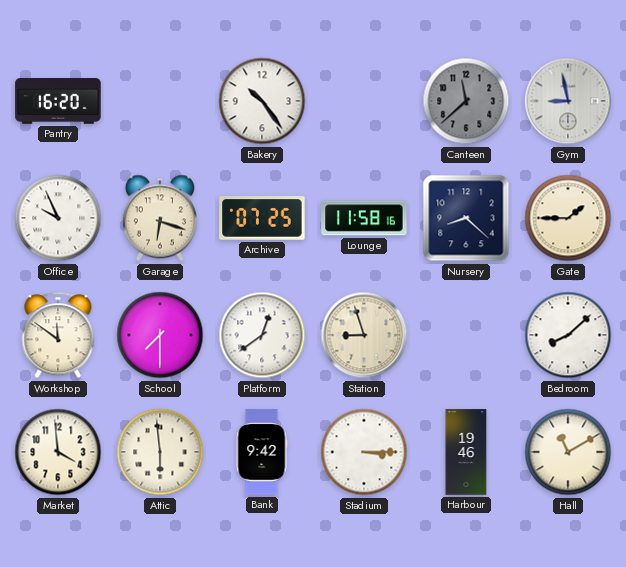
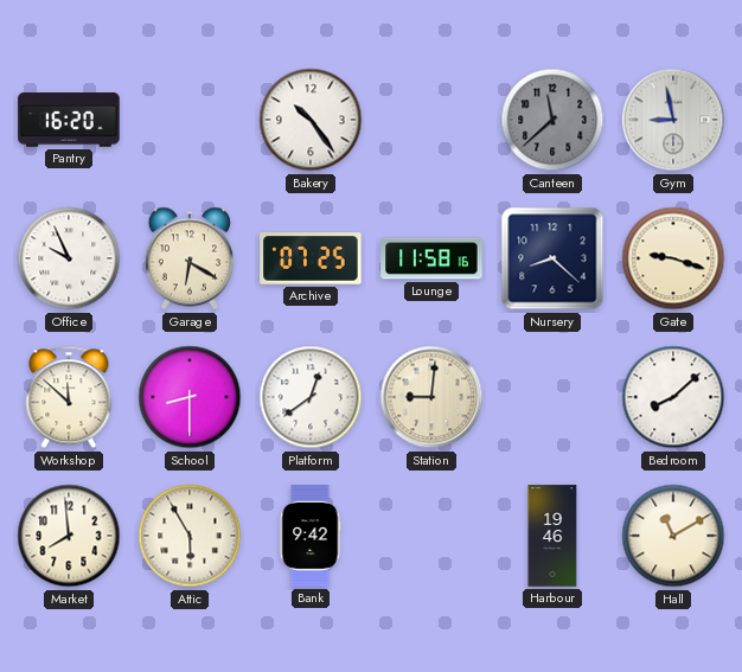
Garage: 6:18 -> 6:20 (190, 258)
Gate: 1:45 -> 9:18 (673, 258)
Workshop: 11:51 -> 11:52 (69, 397)
School: 7:30 -> 8:30 (190, 397)
Station: 8:57 -> 9:01 (431, 397)
Market: 3:59 -> 7:59 (69, 536)
Attic: 5:59 -> 5:55 (190, 536)
Stadium: 3:15 -> none (364, 452)
